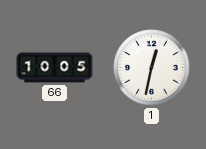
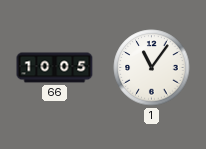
1: 12:32 -> 11:06 (152, 68)
